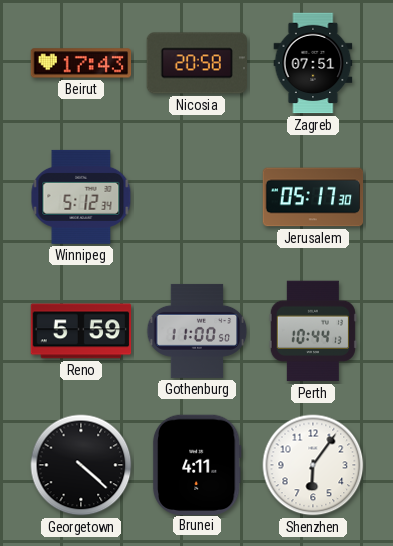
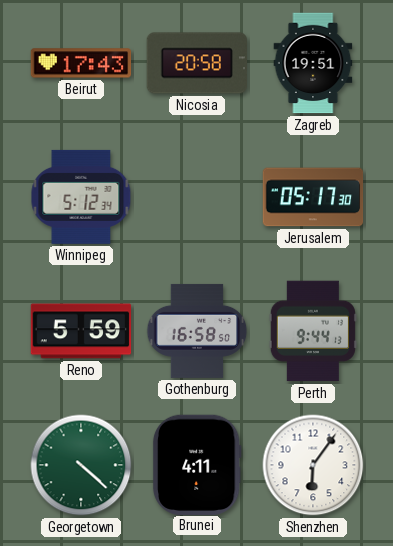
Zagreb: 07:51 -> 19:51 (313, 63)
Gothenburg: 11:00 -> 16:58 (197, 331)
Perth: 10:44 -> 9:44 (313, 331)
Georgetown dial: black -> green (81, 465)
